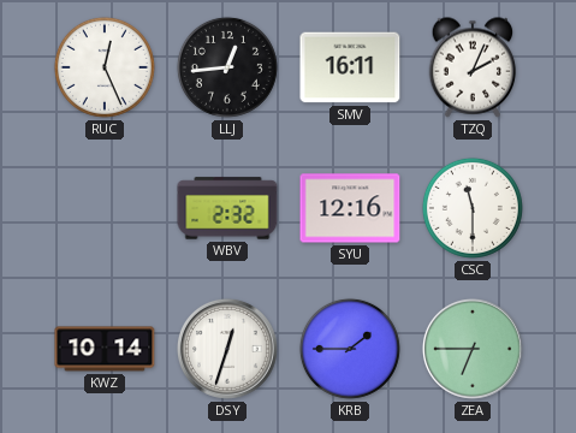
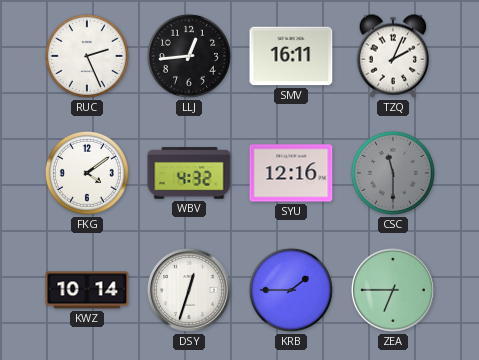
RUC: 12:26 -> 2:26 (87, 56)
FKG: none -> 4:09 (87, 173)
WBV: 2:32 -> 4:32 (189, 173)
CSC dial: white -> grey (393, 173)
